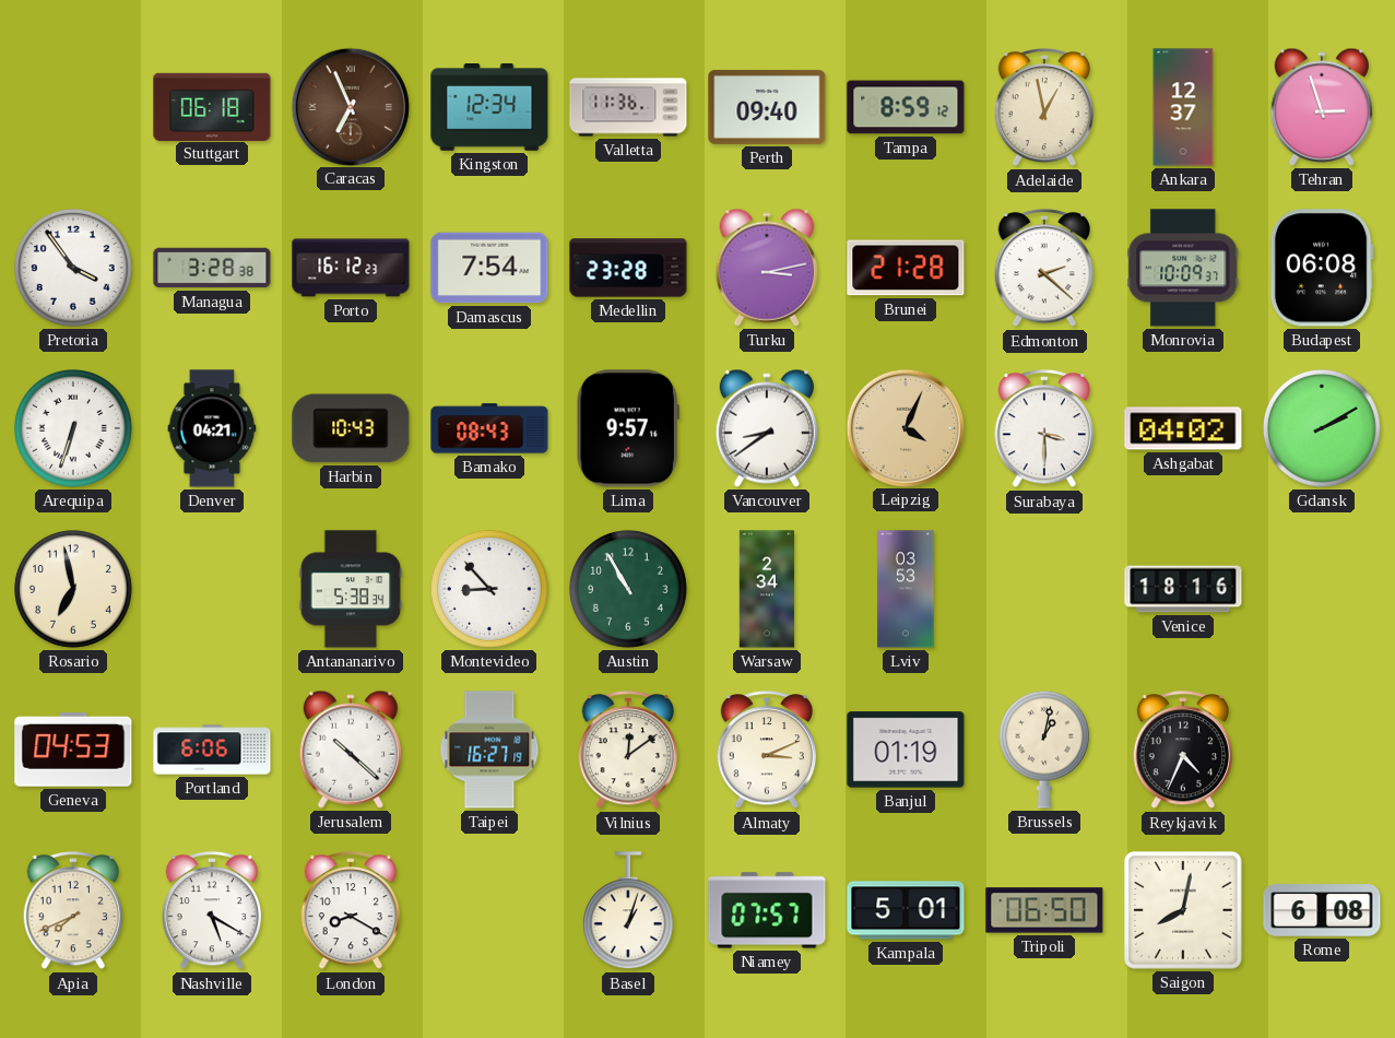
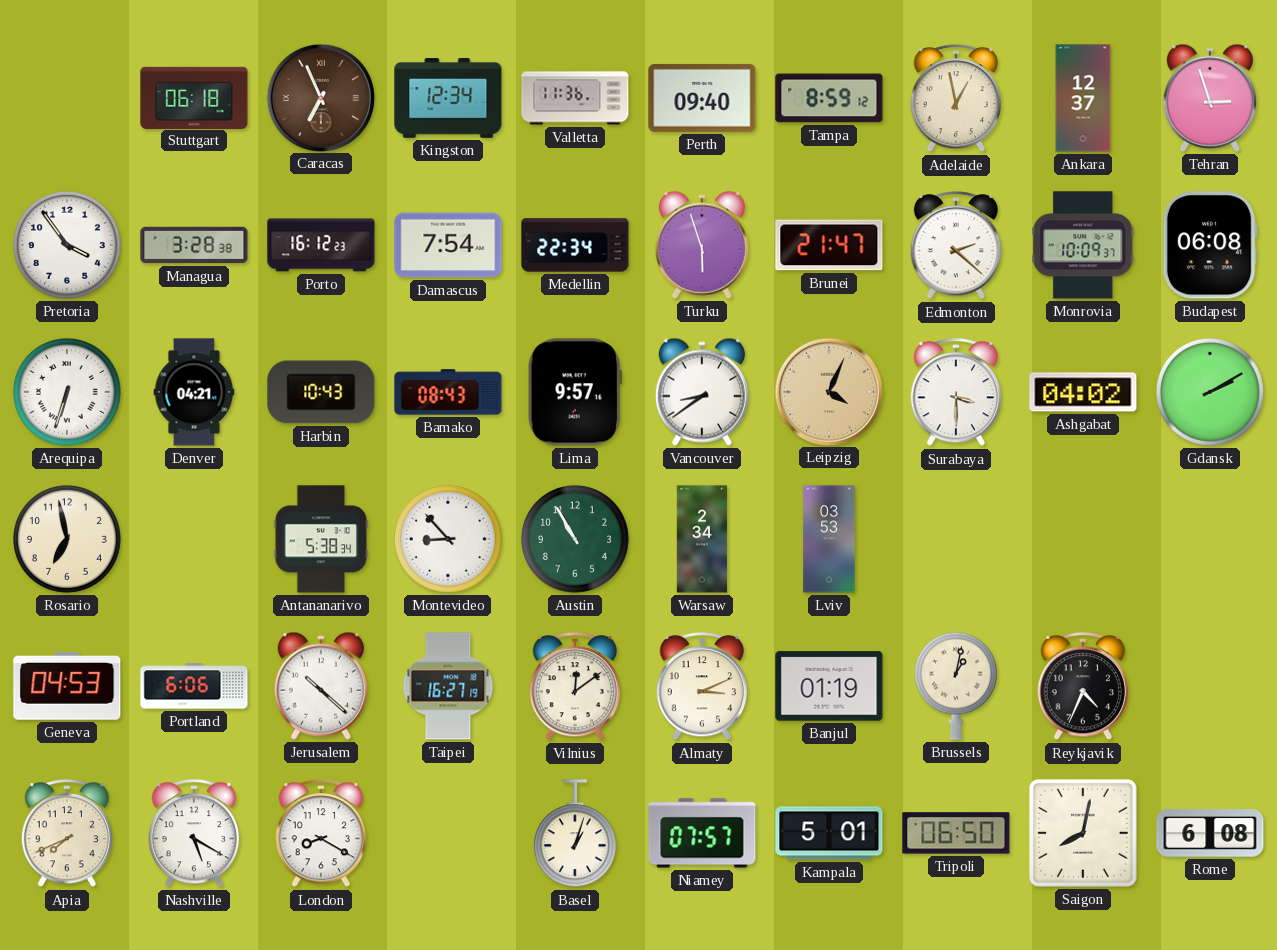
Medellin: 23:28 -> 22:34 (575, 245)
Turku: 3:13 -> 5:57 (702, 245)
Brunei: 21:28 -> 21:47 (829, 245)
Venice: 18:16 -> none (1183, 589)
